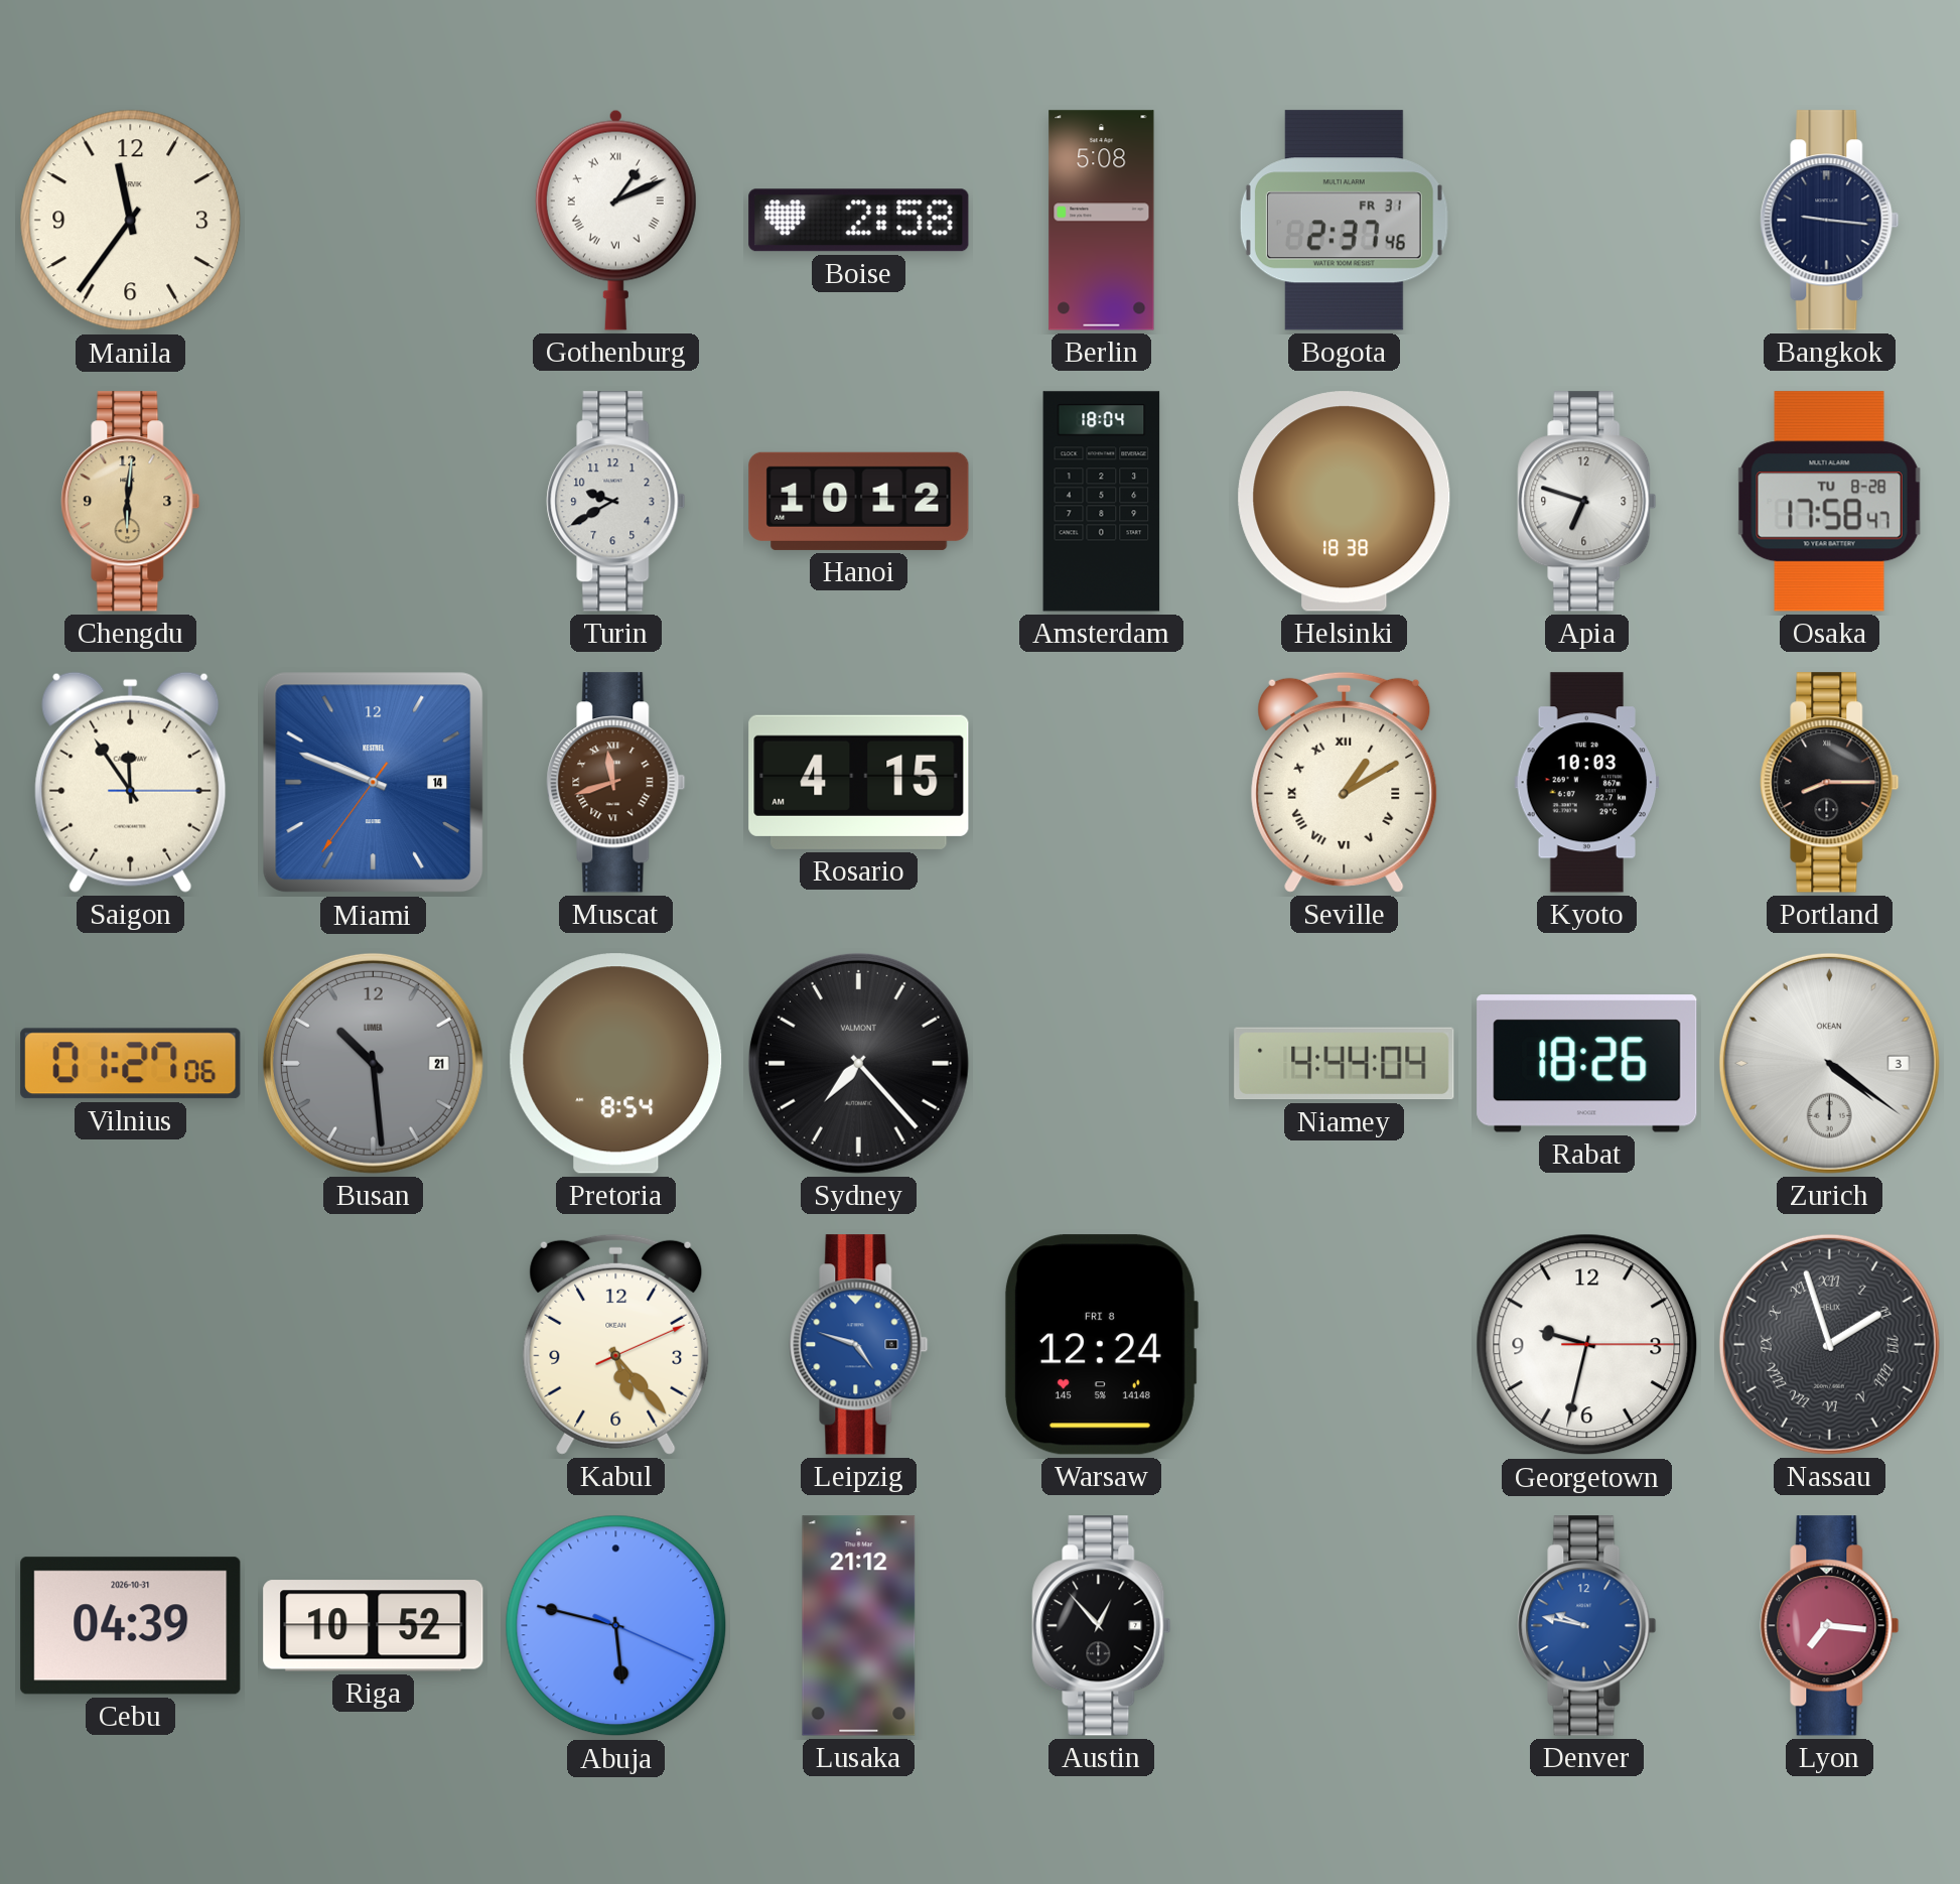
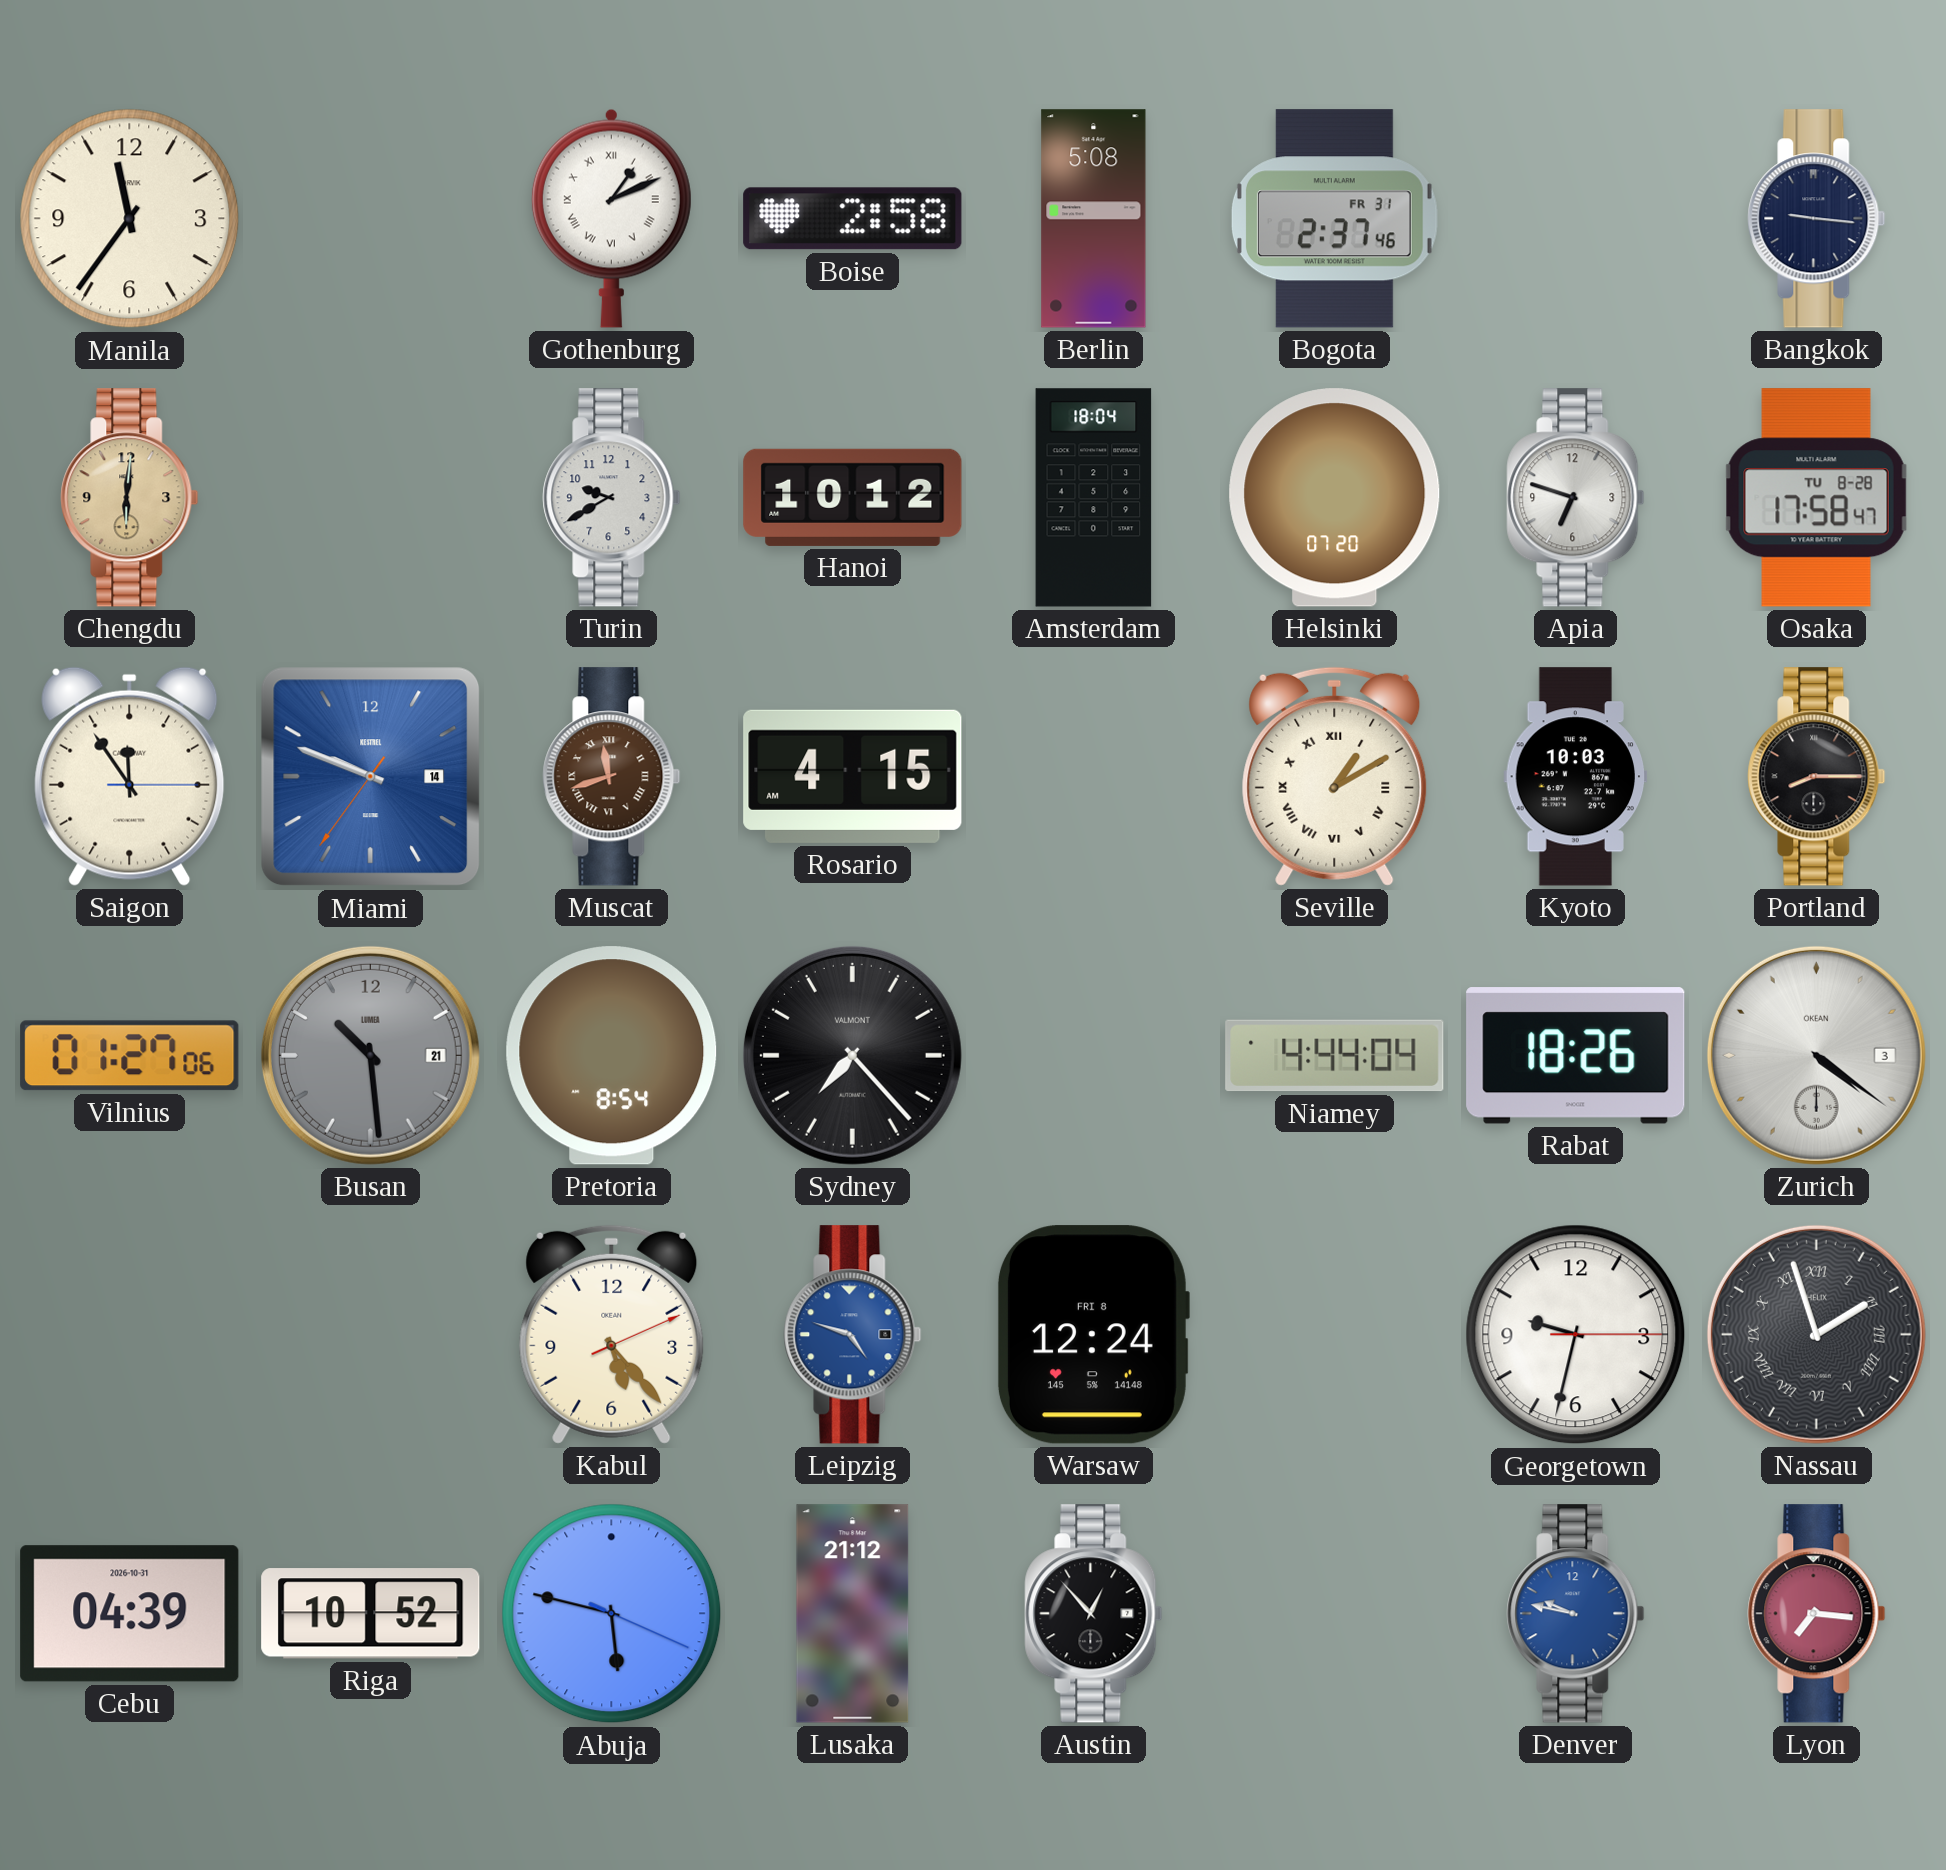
Helsinki: 18:38 -> 07:20 (1335, 498)
